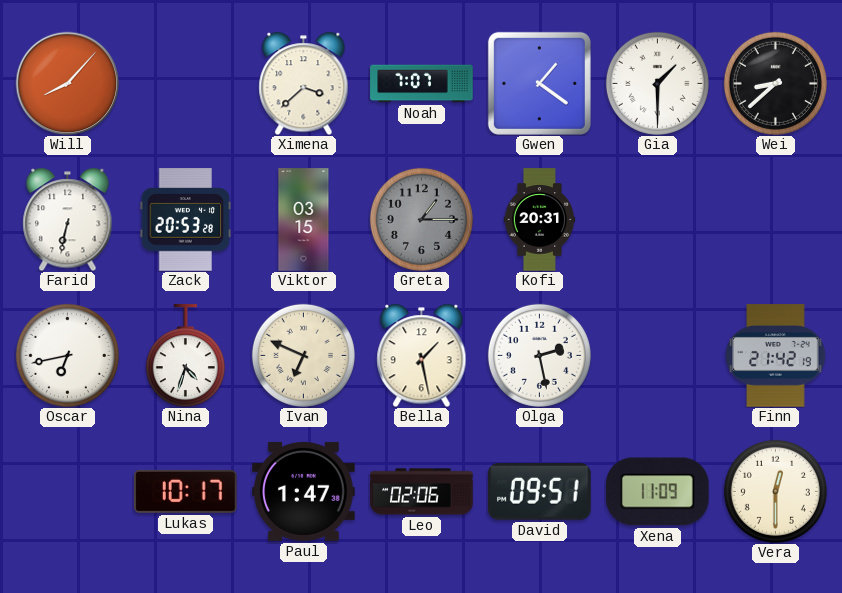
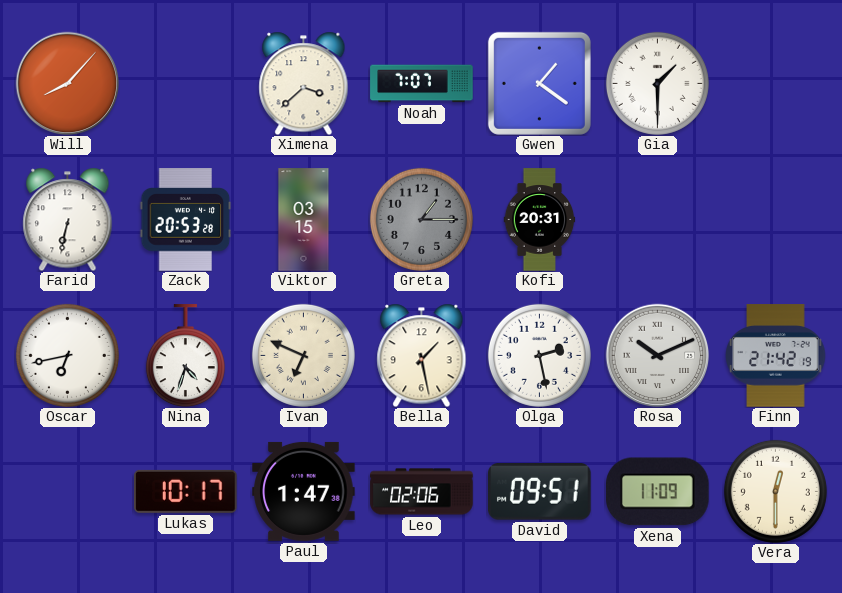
Wei: 8:38 -> none (775, 83)
Rosa: none -> 10:11 (657, 355)
